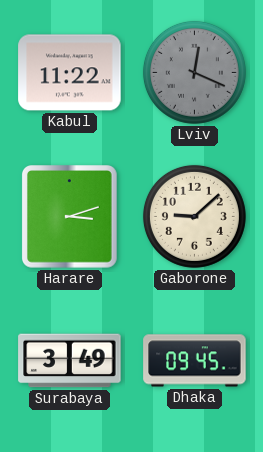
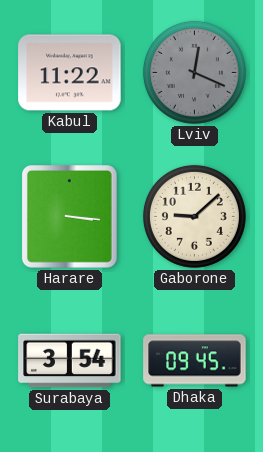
Harare: 3:12 -> 3:16 (70, 217)
Surabaya: 3:49 -> 3:54 (70, 361)
